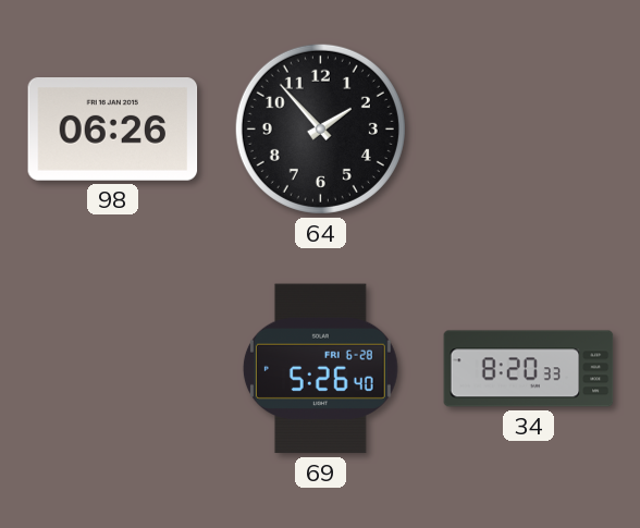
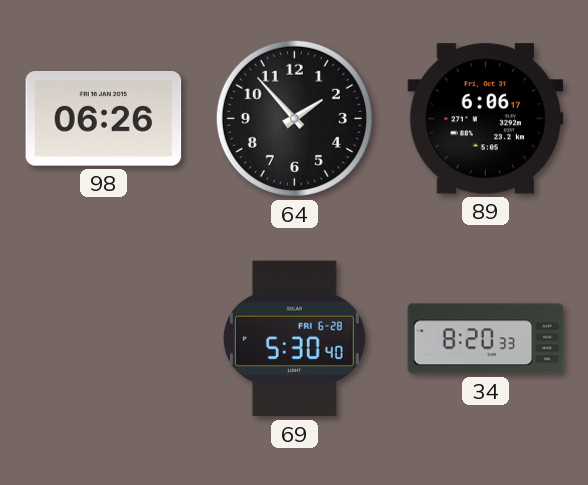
89: none -> 6:06 (486, 119)
69: 5:26 -> 5:30 (294, 339)
